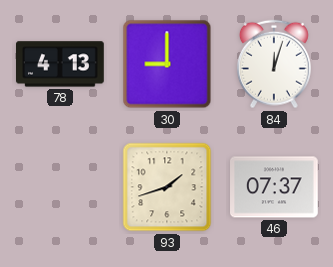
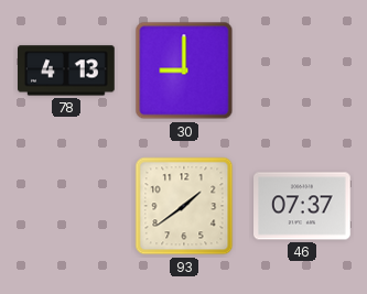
84: 12:03 -> none (274, 64)
93: 1:42 -> 1:39 (184, 206)
